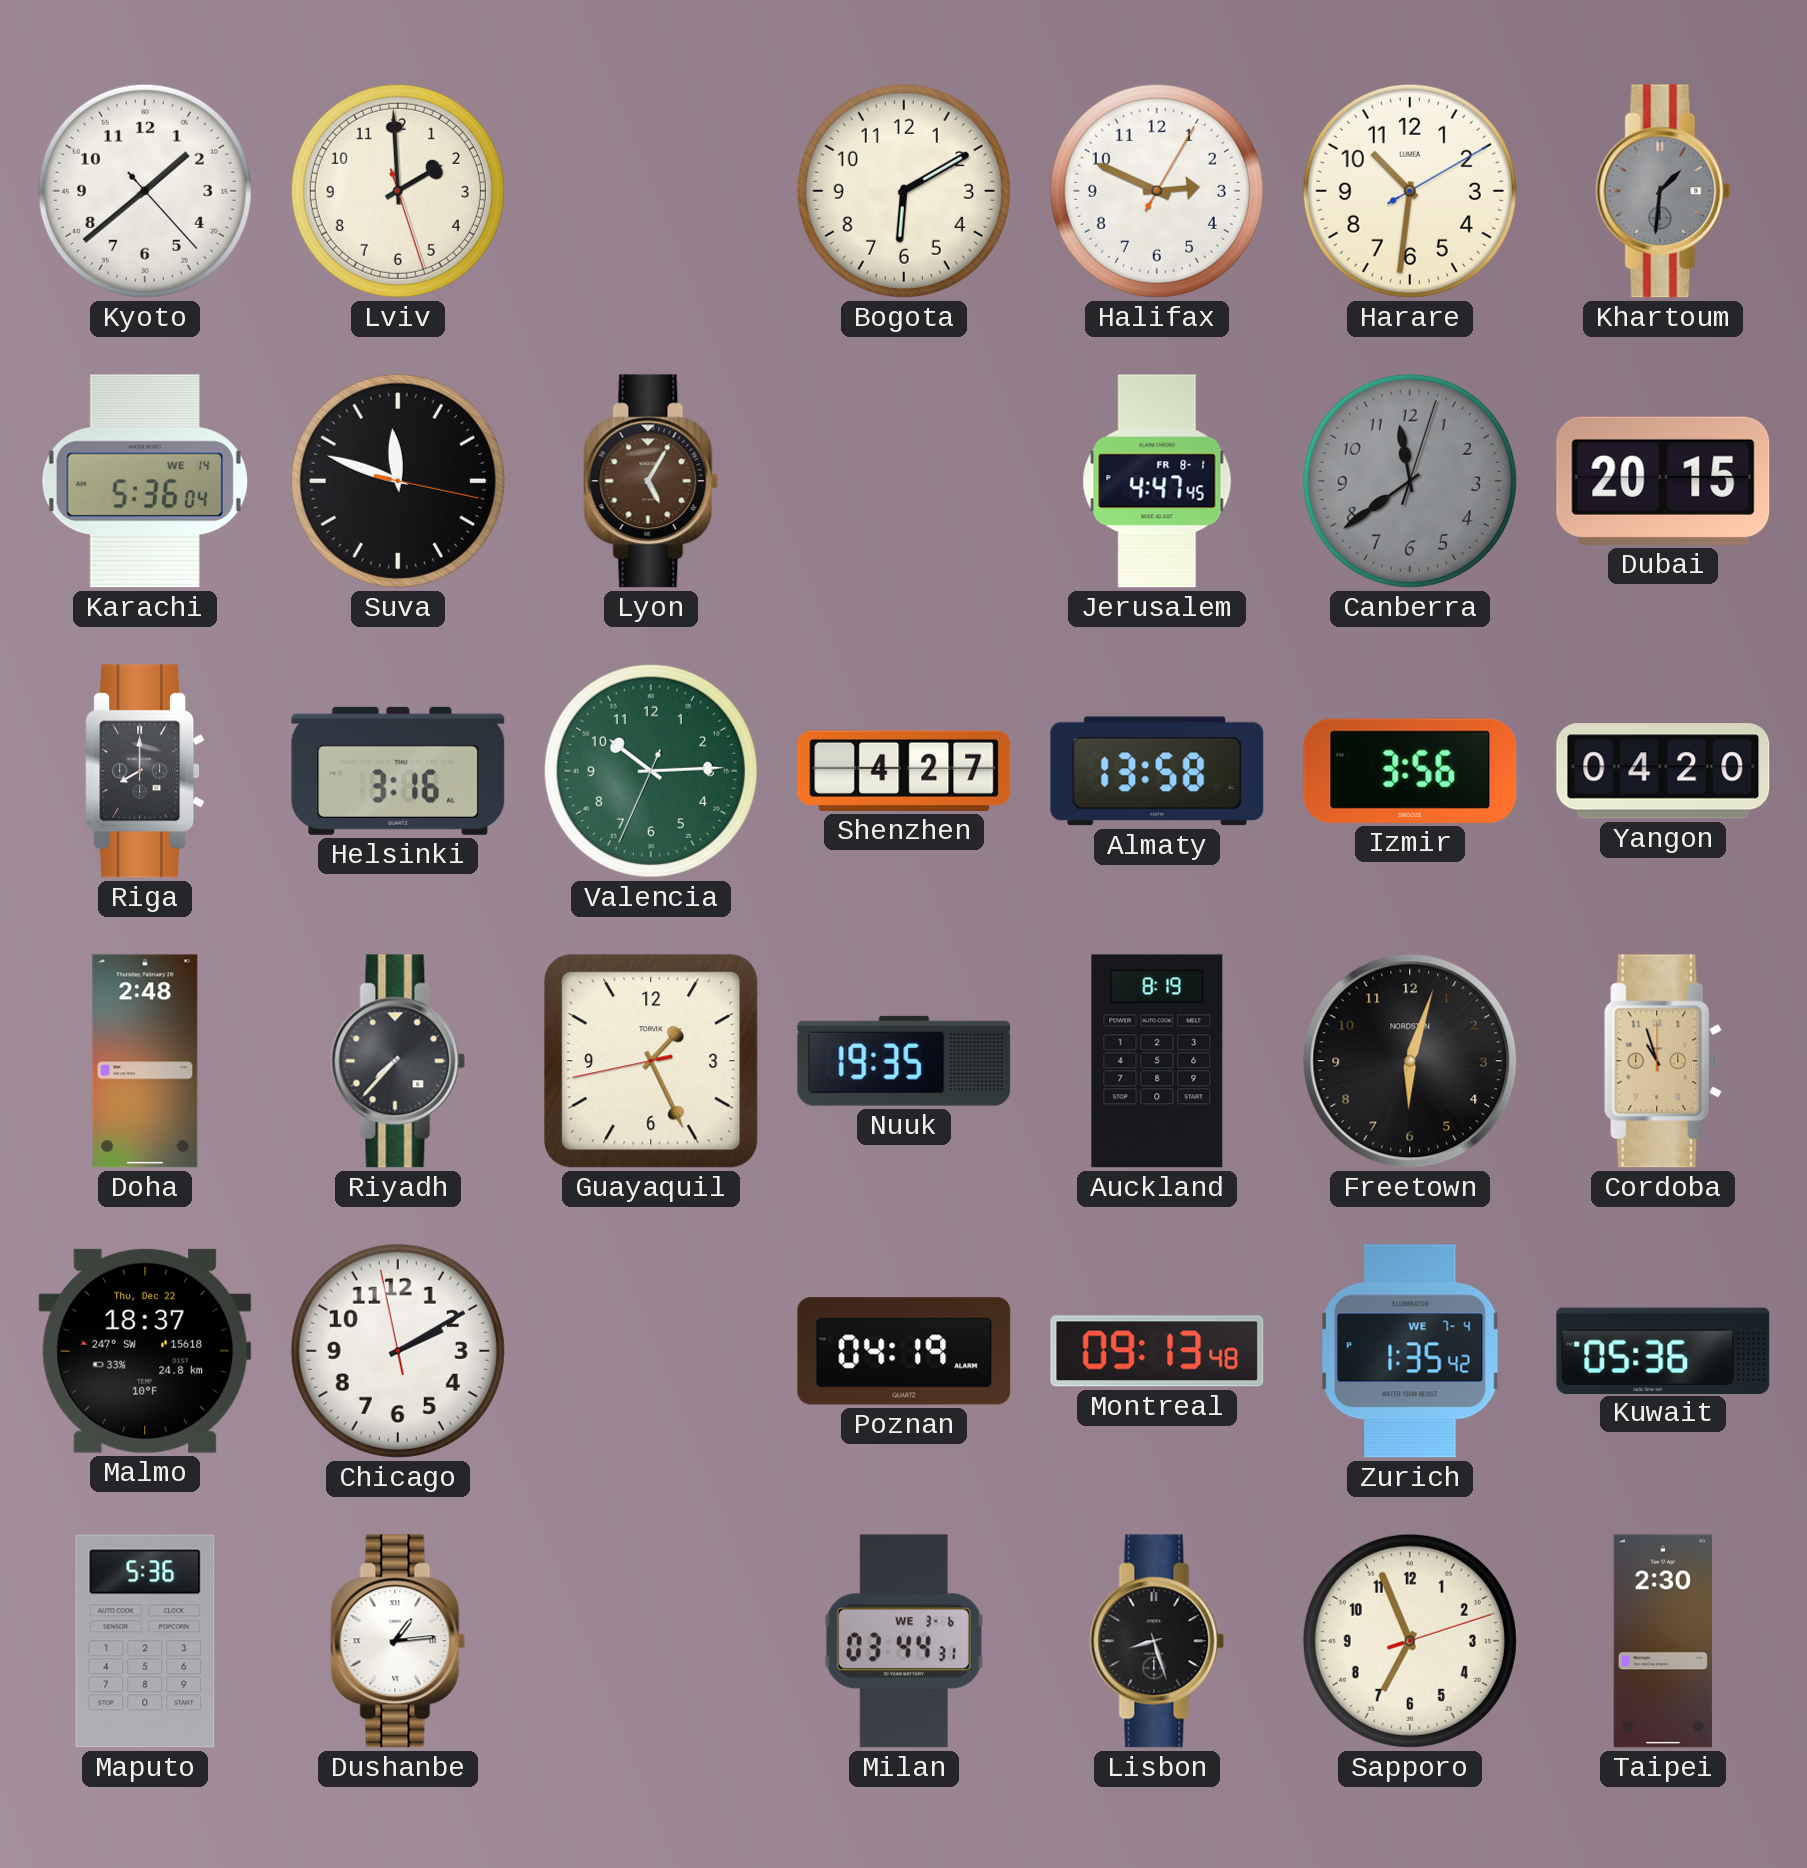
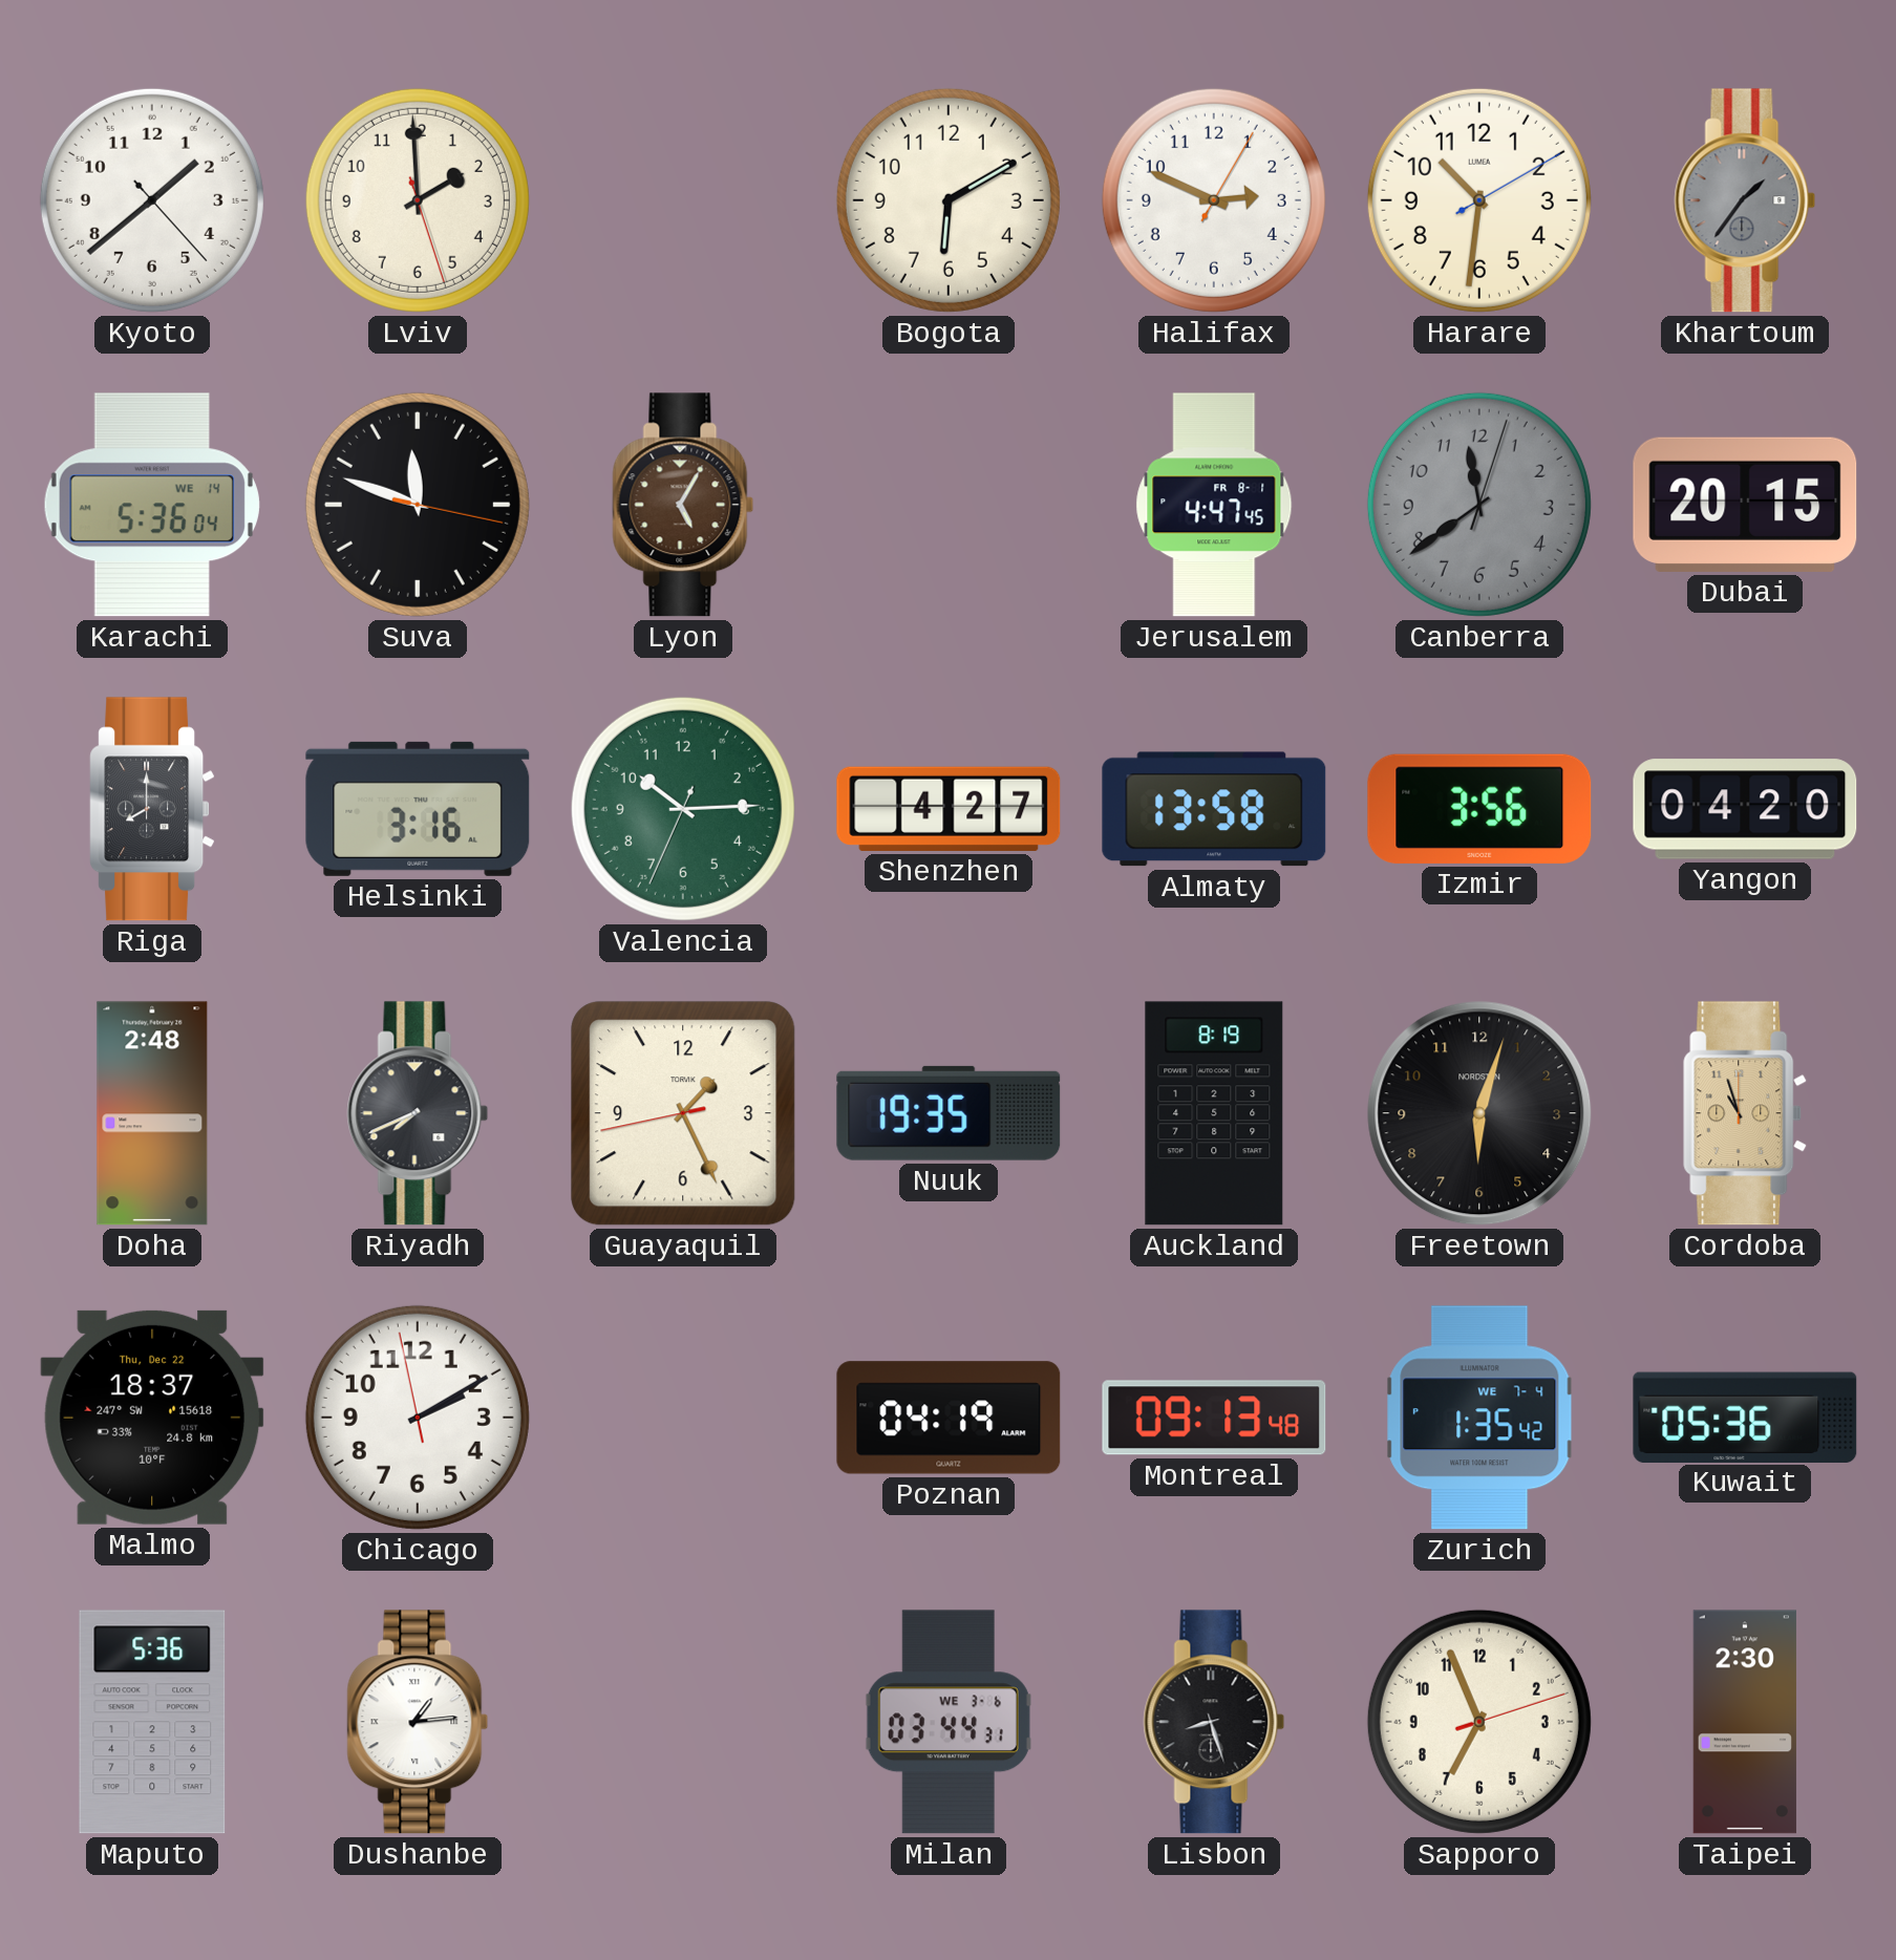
Khartoum: 1:31 -> 1:36 (1745, 200)
Riyadh: 7:37 -> 7:41 (418, 1113)
